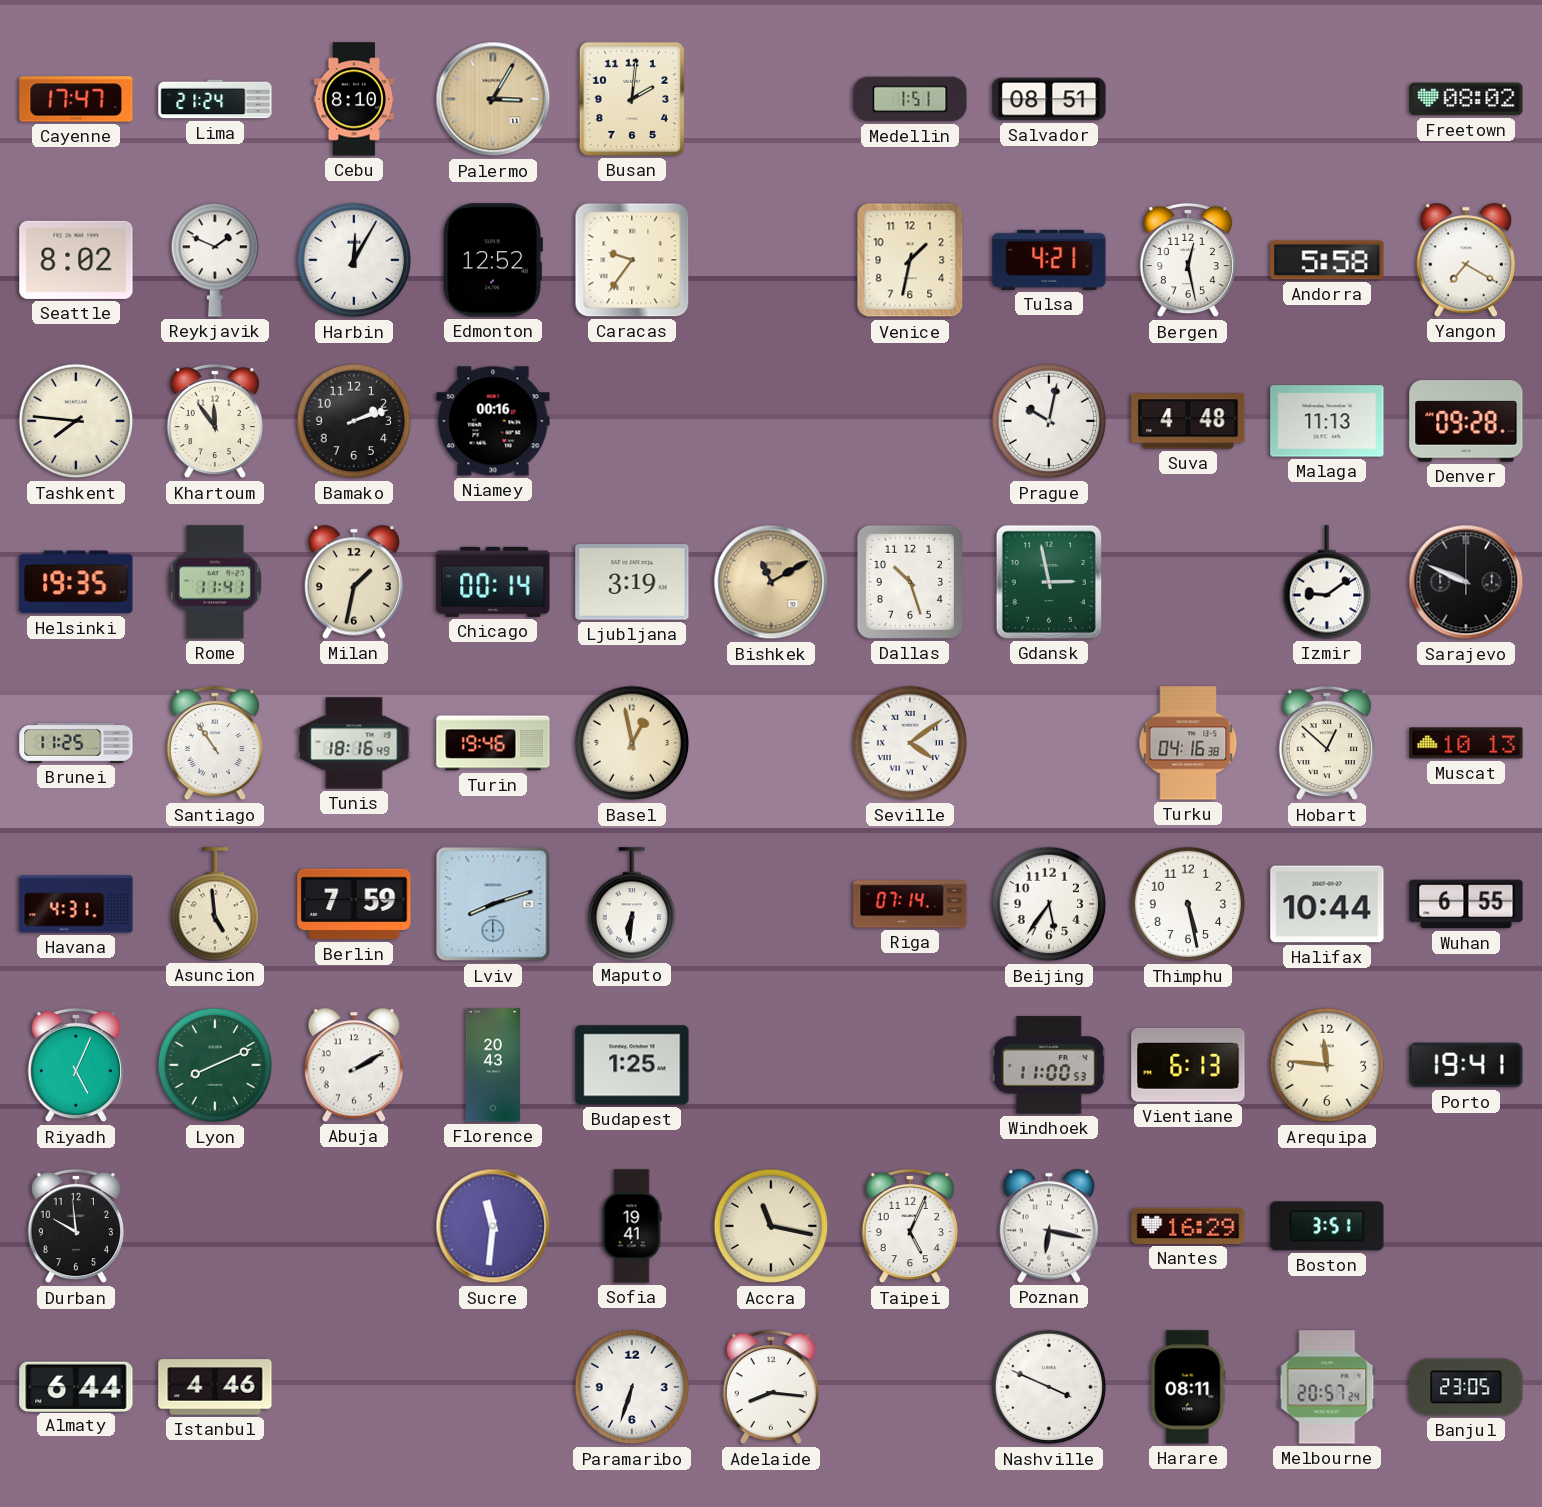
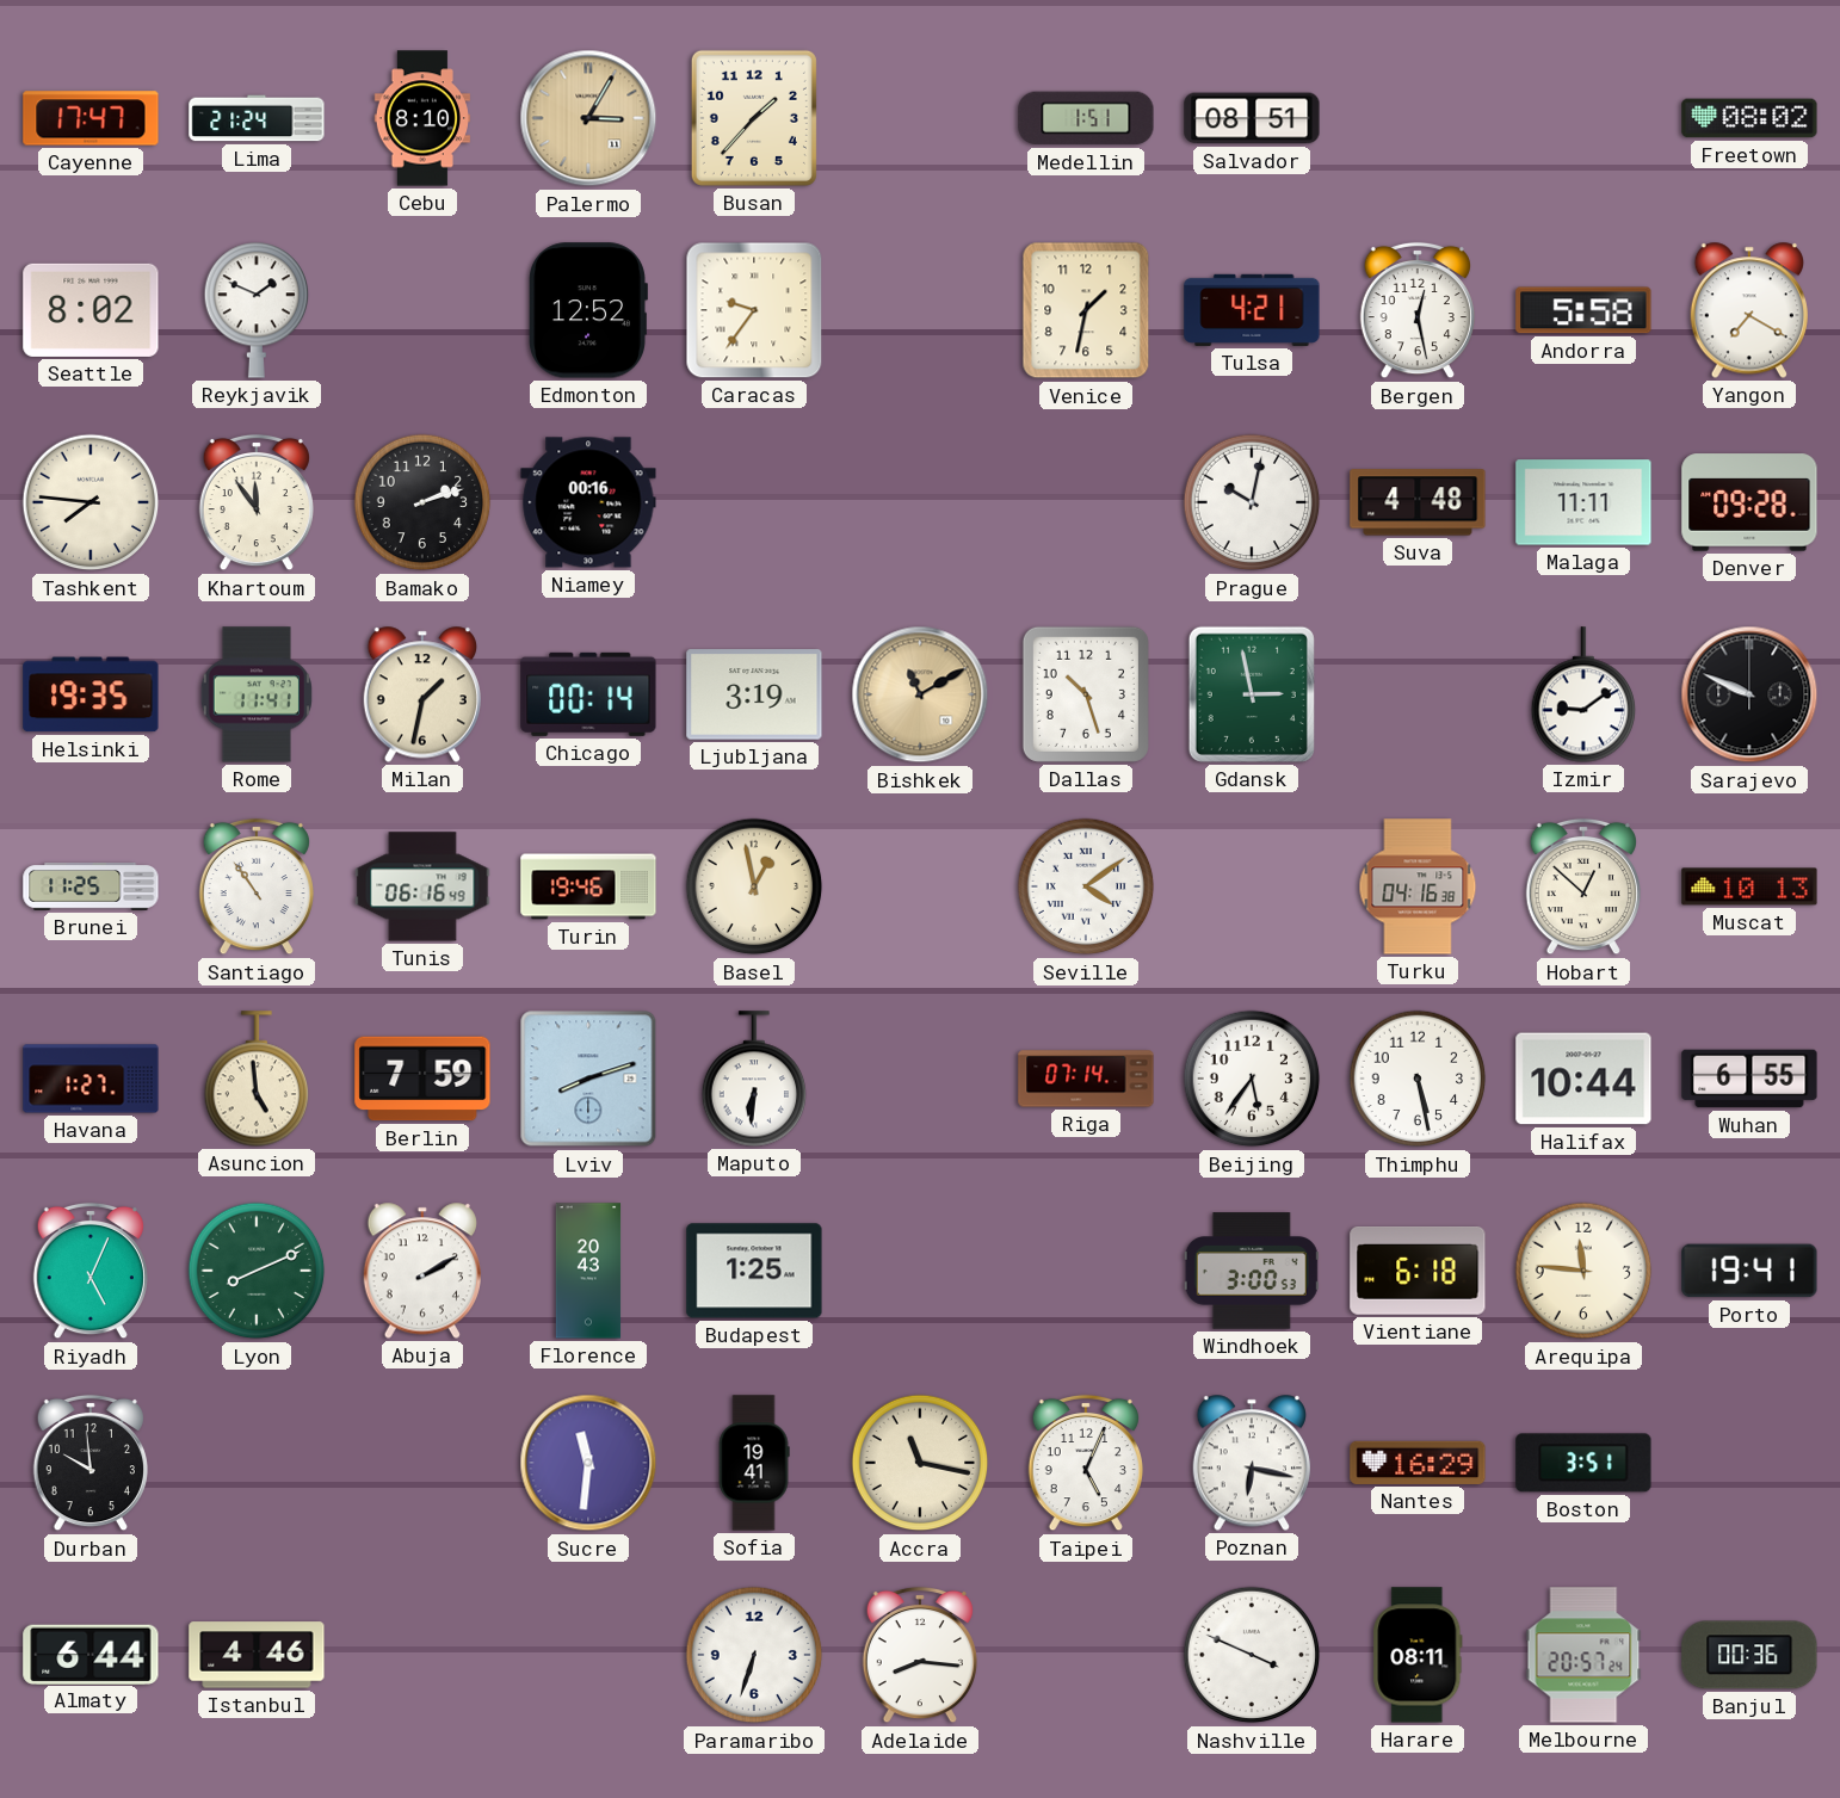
Busan: 2:01 -> 1:37 (754, 118)
Harbin: 12:05 -> none (354, 260)
Malaga: 11:13 -> 11:11 (1583, 502)
Tunis: 18:16 -> 06:16 (422, 886)
Havana: 4:31 -> 1:27 (91, 1079)
Windhoek: 11:00 -> 3:00 (1252, 1271)
Vientiane: 6:13 -> 6:18 (1418, 1271)
Banjul: 23:05 -> 00:36 (1749, 1655)
